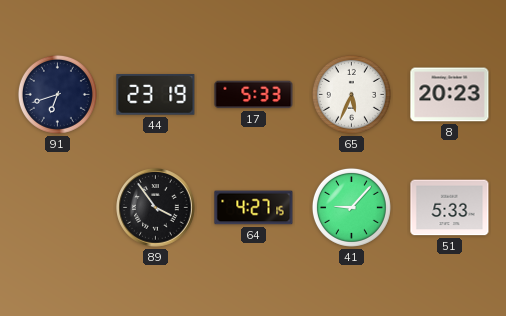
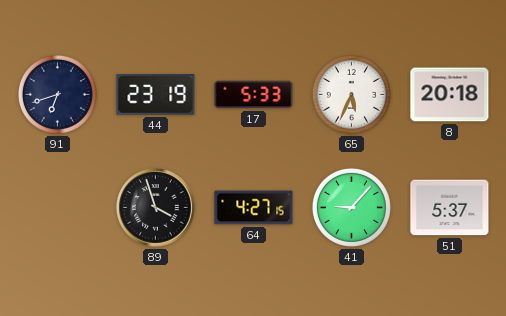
8: 20:23 -> 20:18 (450, 95)
89: 3:54 -> 3:57 (156, 208)
51: 5:33 -> 5:37 (450, 208)
